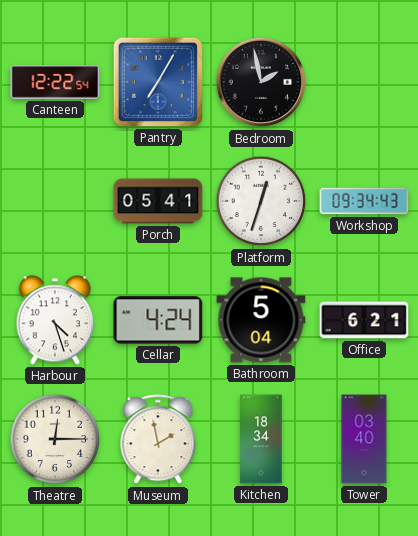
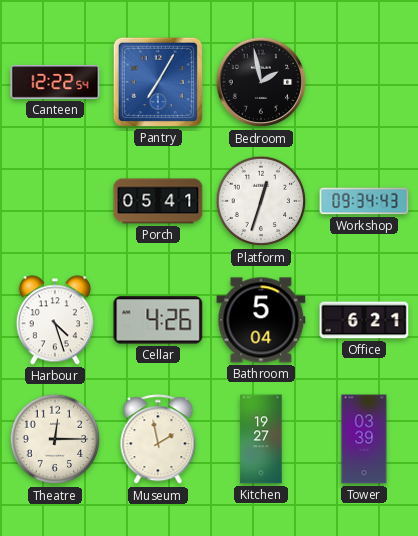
Cellar: 4:24 -> 4:26 (158, 320)
Kitchen: 18:34 -> 19:27 (261, 439)
Tower: 03:40 -> 03:39 (364, 439)
